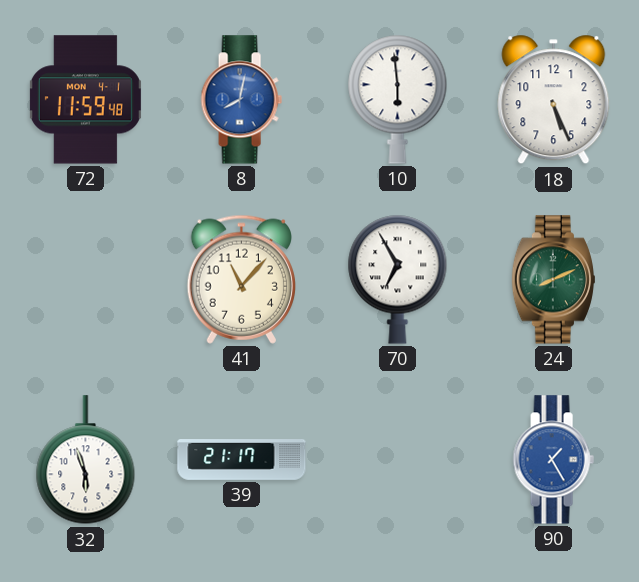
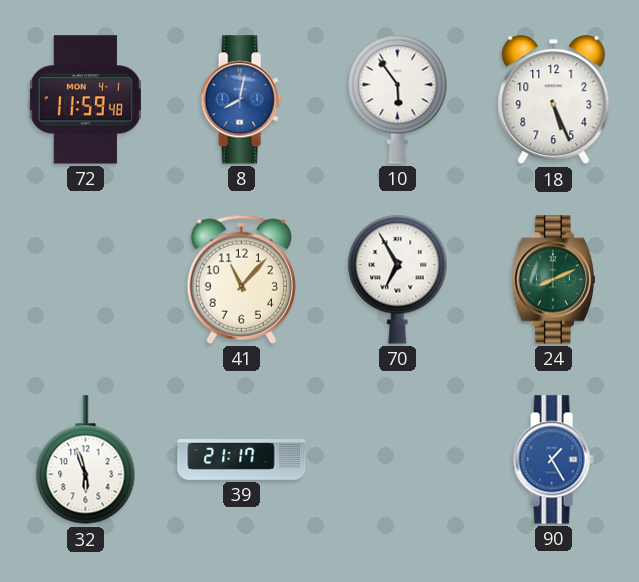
10: 5:59 -> 5:54 (398, 99)
